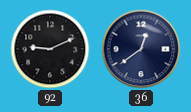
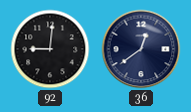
92: 9:11 -> 9:01 (50, 49)
